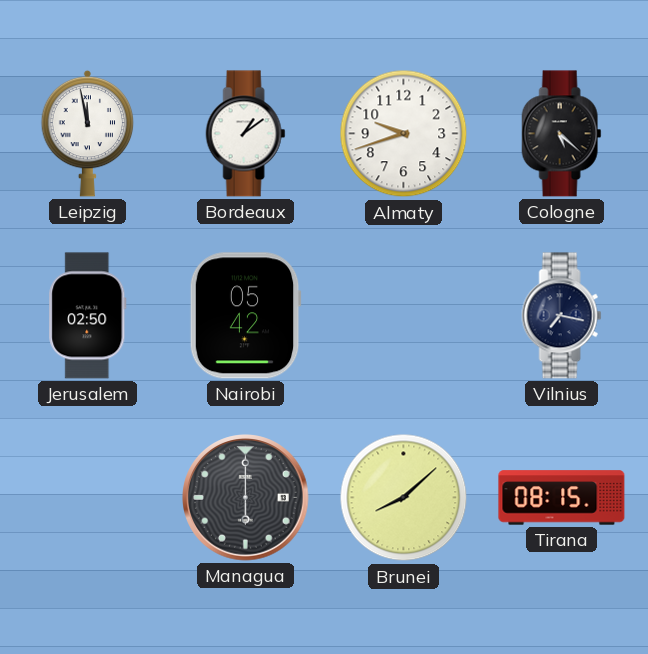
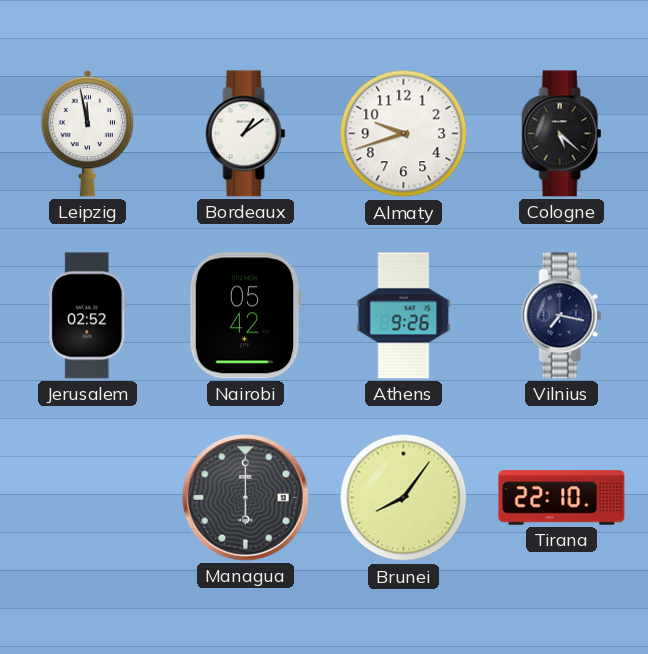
Jerusalem: 02:50 -> 02:52 (88, 316)
Athens: none -> 9:26 (404, 316)
Brunei: 8:08 -> 8:06 (404, 498)
Tirana: 08:15 -> 22:10 (562, 498)
